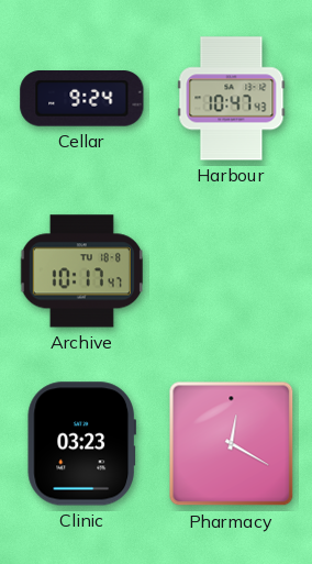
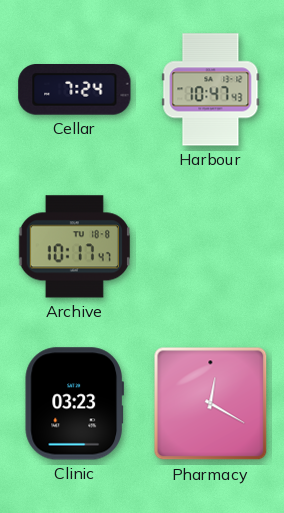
Cellar: 9:24 -> 7:24 (75, 90)
